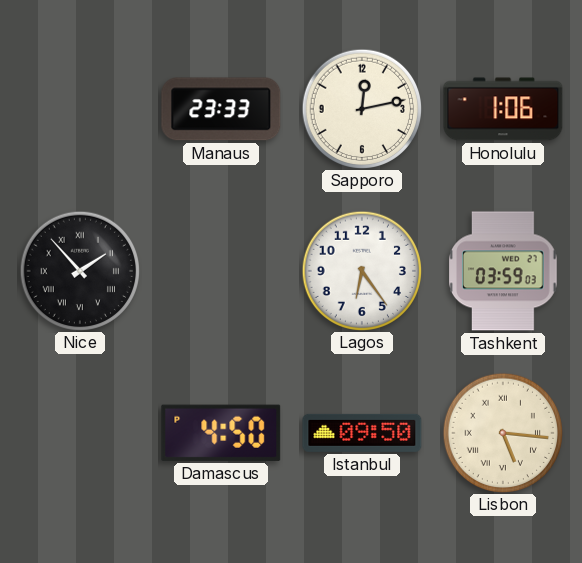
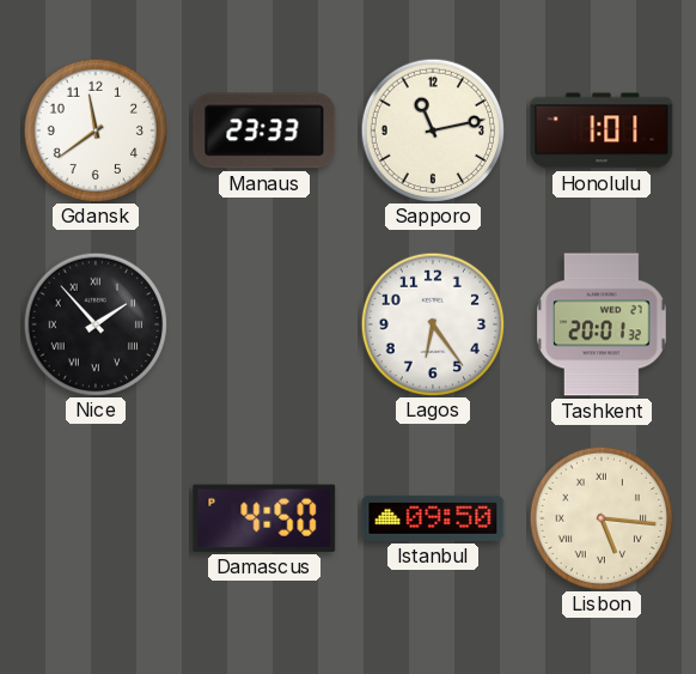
Gdansk: none -> 11:39 (94, 129)
Sapporo: 12:13 -> 11:13 (432, 129)
Honolulu: 1:06 -> 1:01 (602, 130)
Tashkent: 03:59 -> 20:01 (602, 324)
